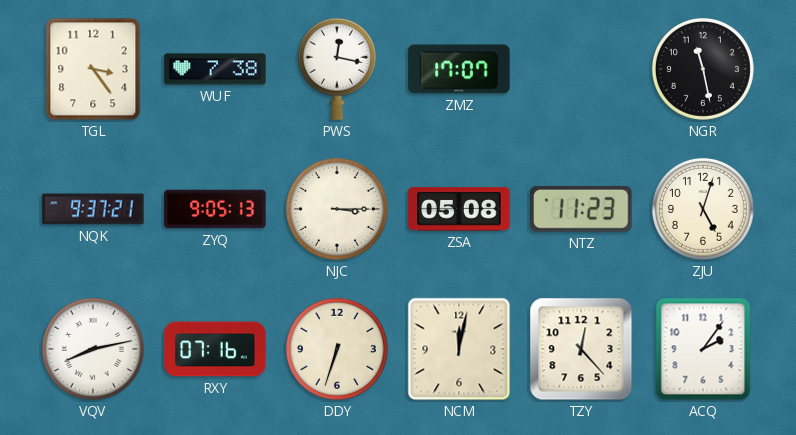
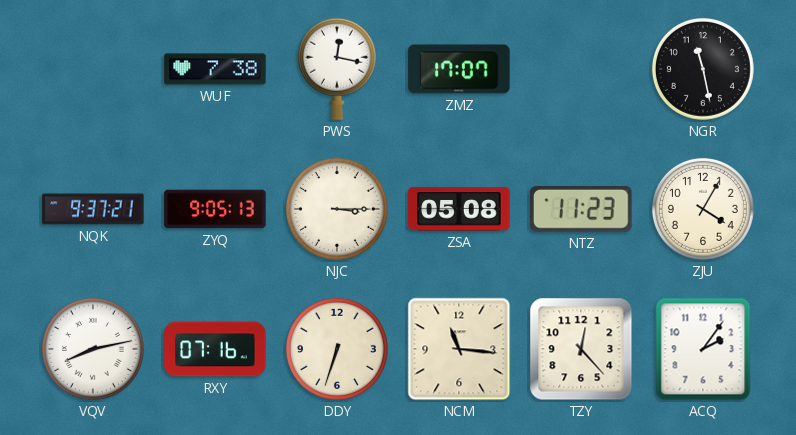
TGL: 3:24 -> none (93, 69)
ZJU: 5:03 -> 4:05 (703, 209)
NCM: 12:02 -> 11:16 (459, 349)
